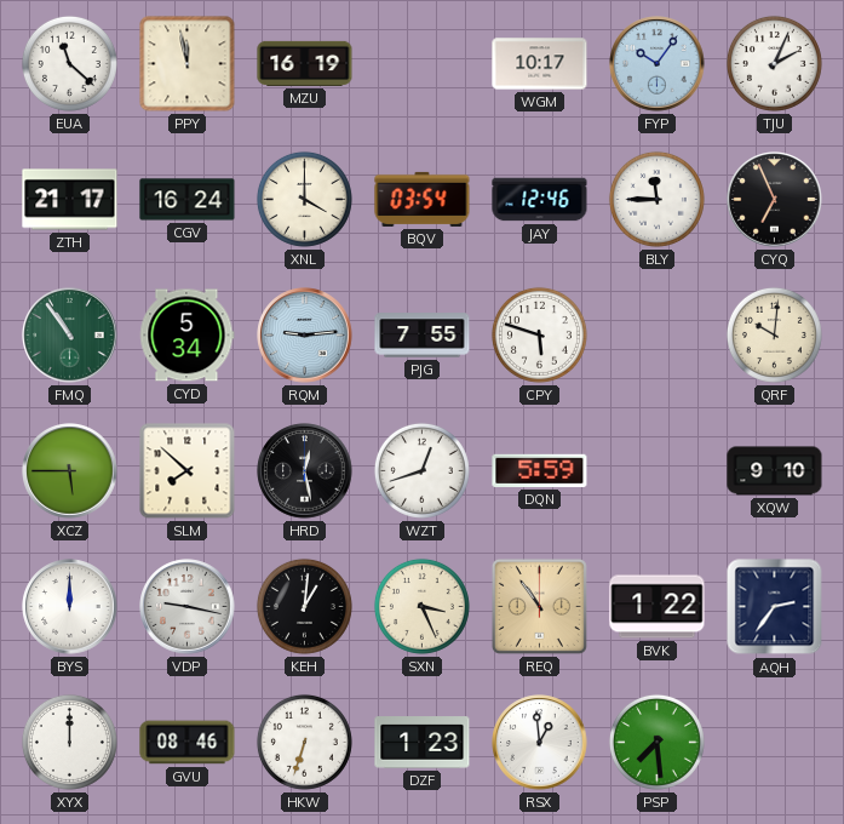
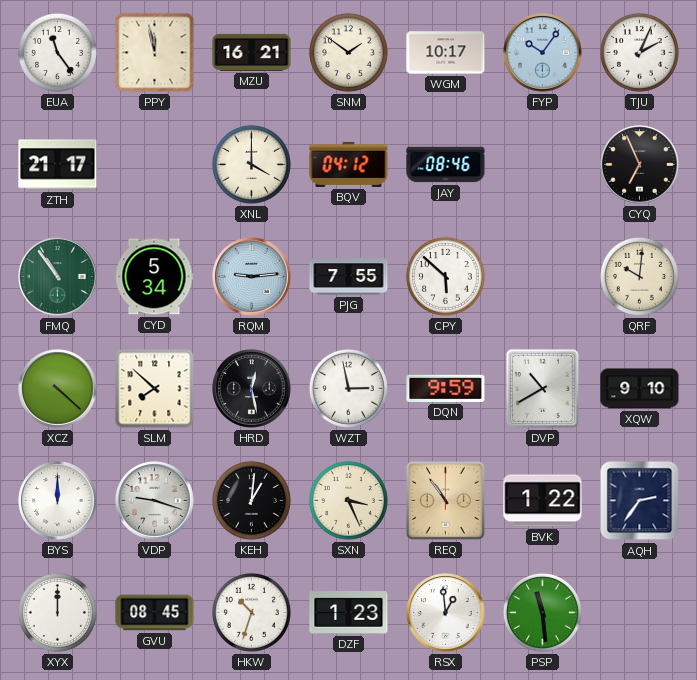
EUA: 11:22 -> 11:24 (57, 52)
MZU: 16:19 -> 16:21 (252, 52)
SNM: none -> 1:51 (348, 52)
CGV: 16:24 -> none (188, 200)
BQV: 03:54 -> 04:12 (349, 164)
JAY: 12:46 -> 08:46 (446, 165)
BLY: 11:45 -> none (656, 199)
CPY: 5:48 -> 5:52 (445, 276)
XCZ: 5:45 -> 4:22 (58, 389)
WZT: 12:42 -> 2:58 (348, 388)
DQN: 5:59 -> 9:59 (446, 388)
DVP: none -> 10:40 (542, 388)
VDP: 9:17 -> 9:18 (155, 501)
GVU: 08:46 -> 08:45 (155, 613)
HKW: 6:33 -> 10:33 (251, 612)
PSP: 7:29 -> 11:29 (542, 612)
